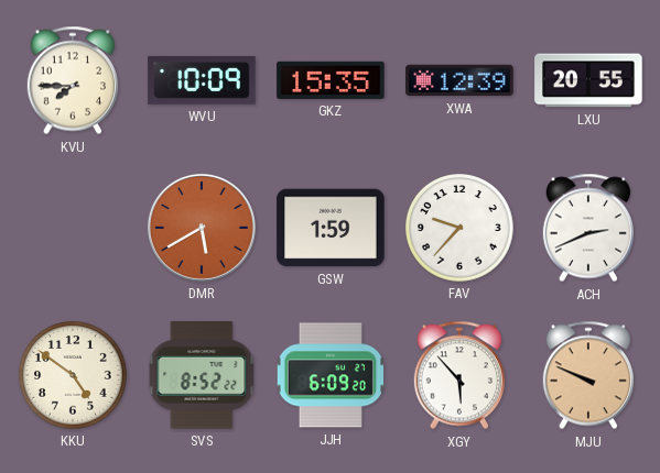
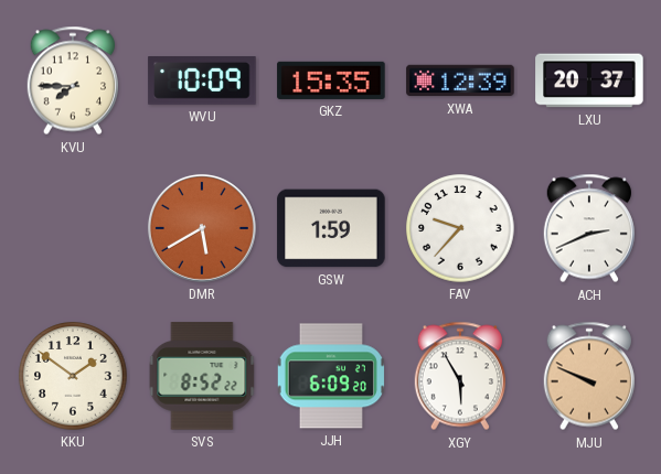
LXU: 20:55 -> 20:37 (589, 80)
KKU: 4:51 -> 1:51 (73, 376)
XGY: 5:53 -> 5:55 (459, 376)
